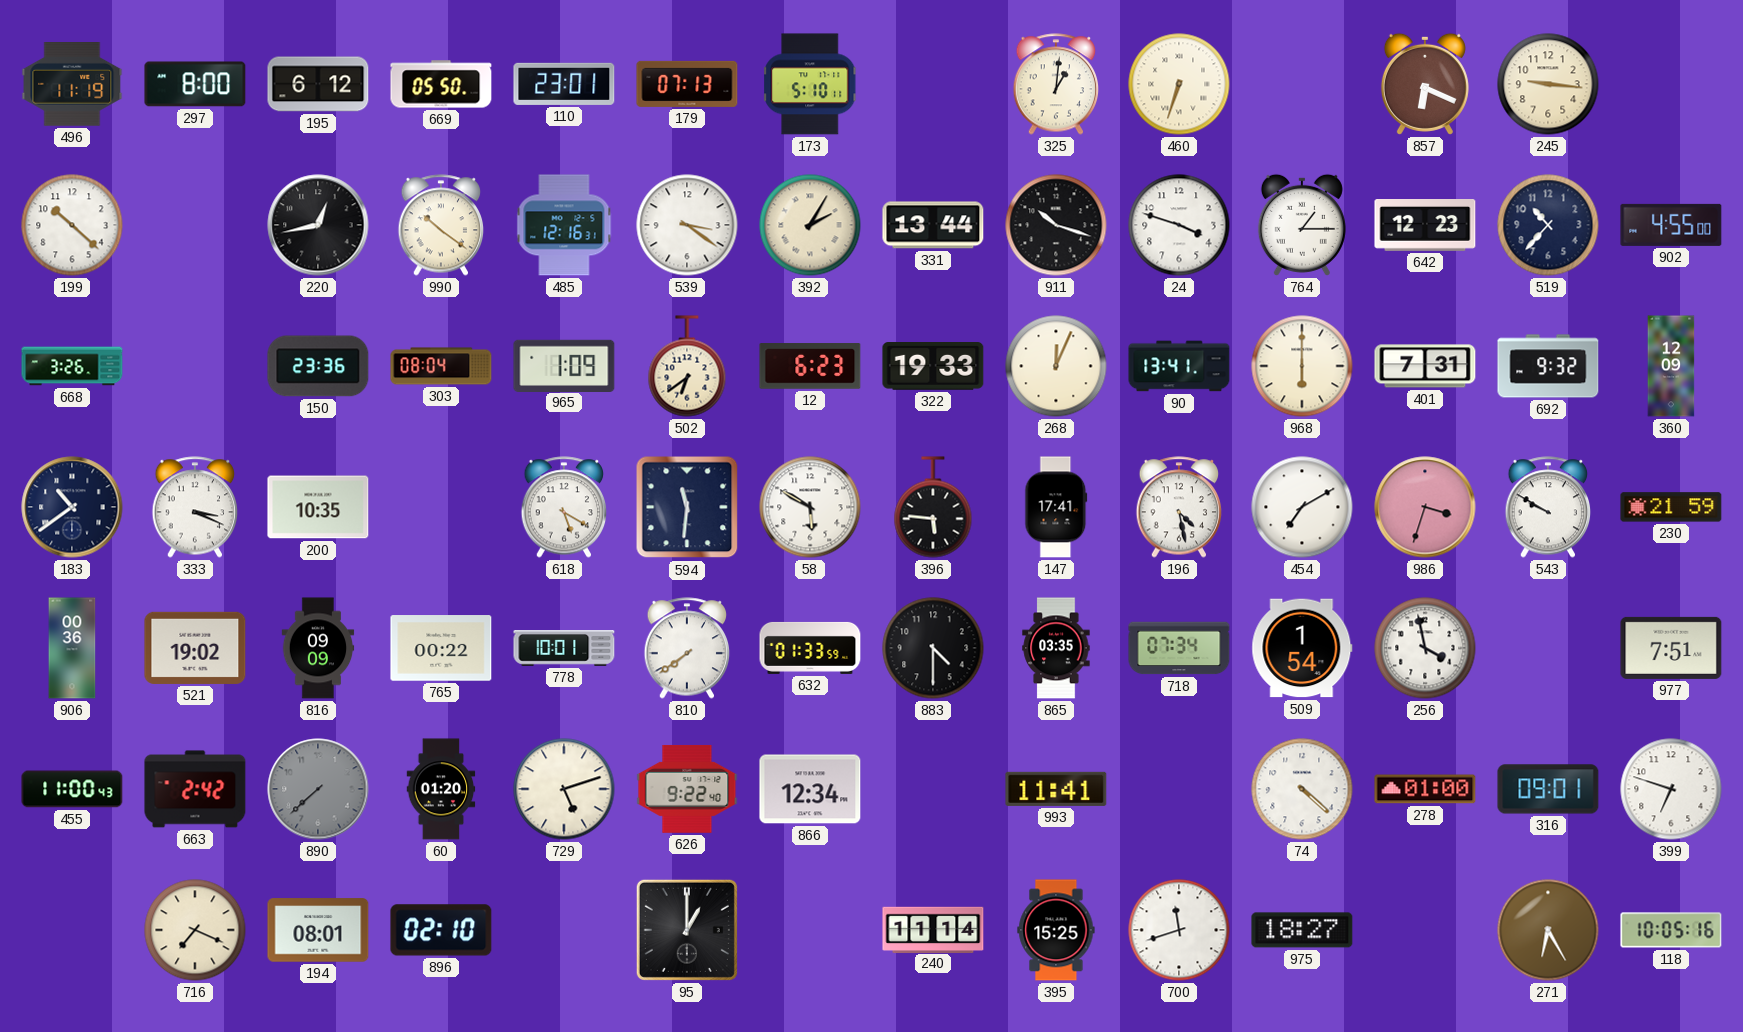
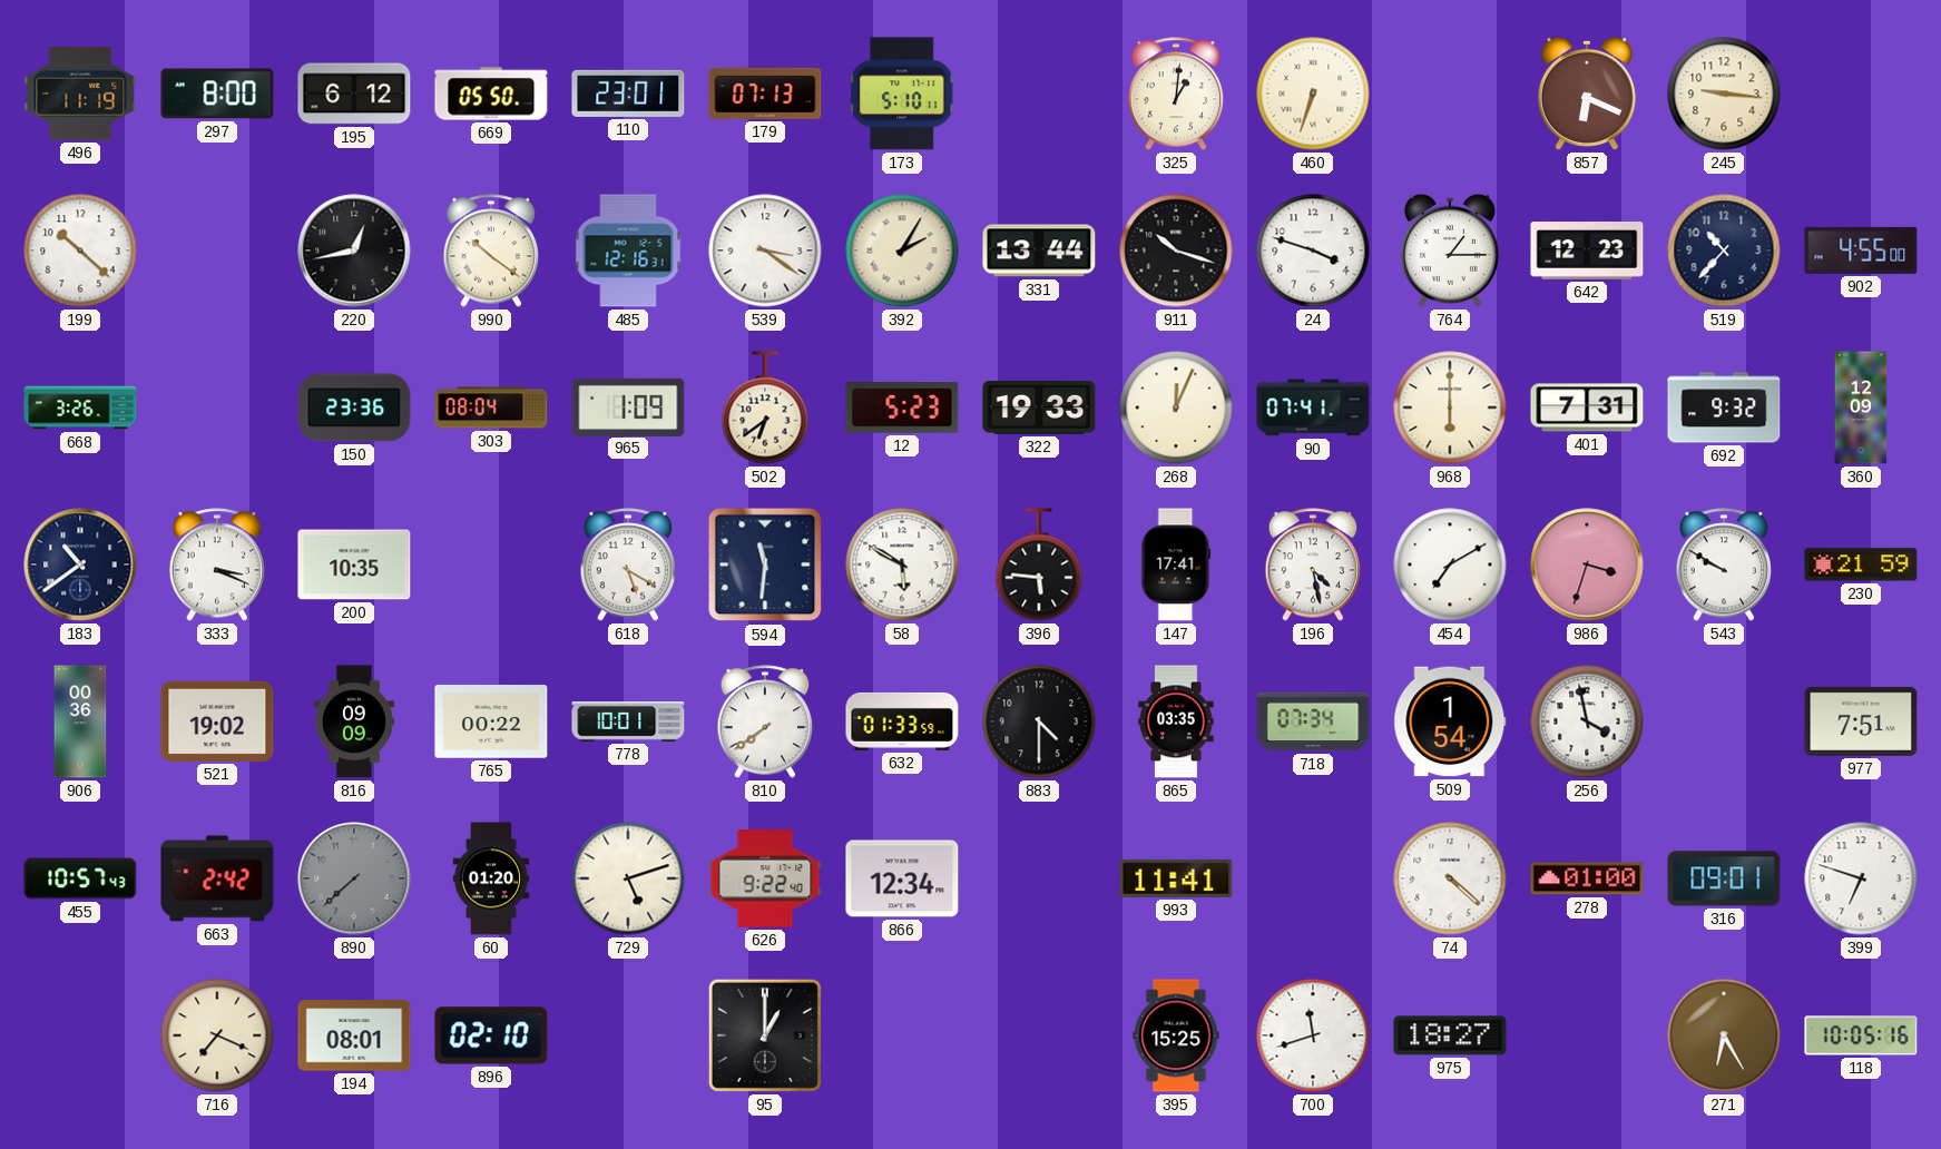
12: 6:23 -> 5:23 (902, 407)
90: 13:41 -> 07:41 (1313, 407)
455: 11:00 -> 10:57 (80, 878)
240: 11:14 -> none (933, 929)
